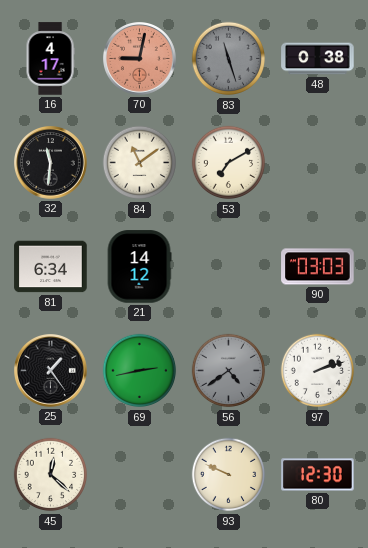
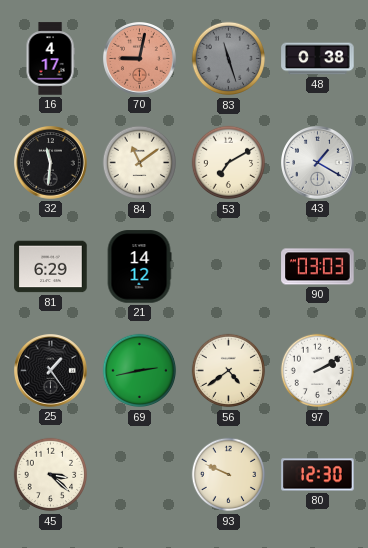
43: none -> 1:20 (318, 163)
81: 6:34 -> 6:29 (51, 267)
56 dial: grey -> cream (229, 371)
97: 2:12 -> 2:10 (318, 371)
45: 12:22 -> 3:22 (51, 475)
